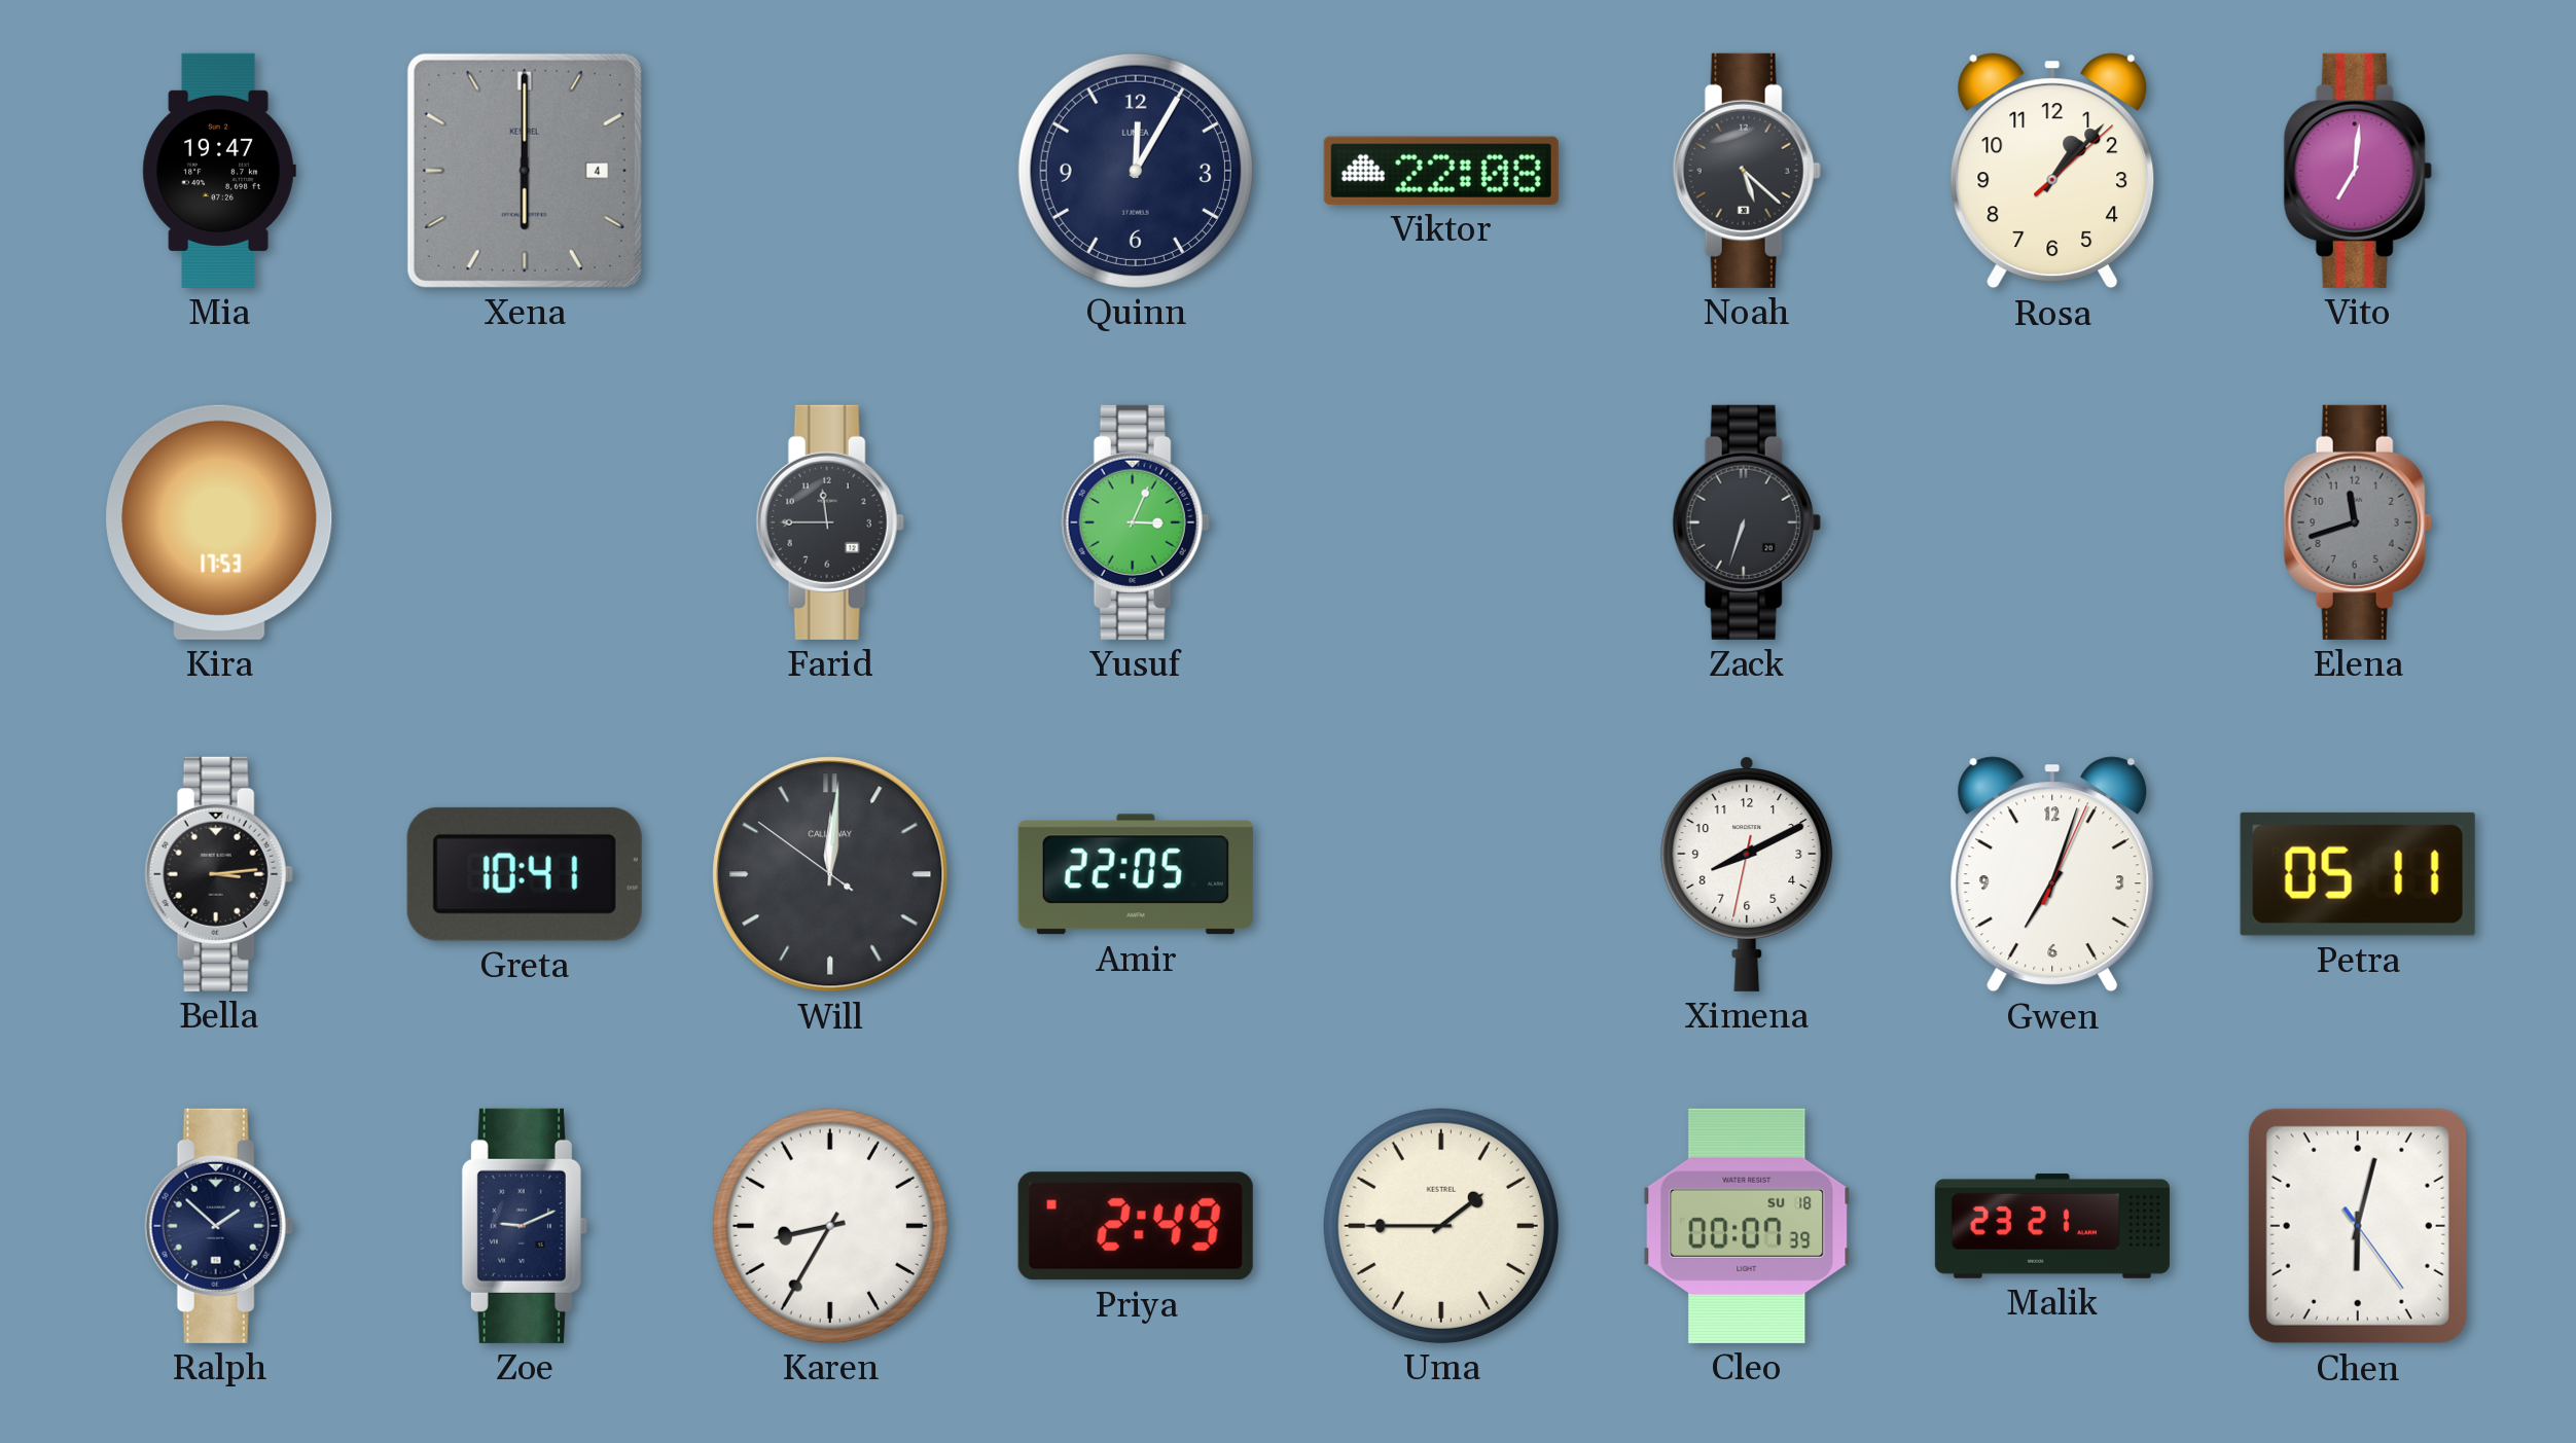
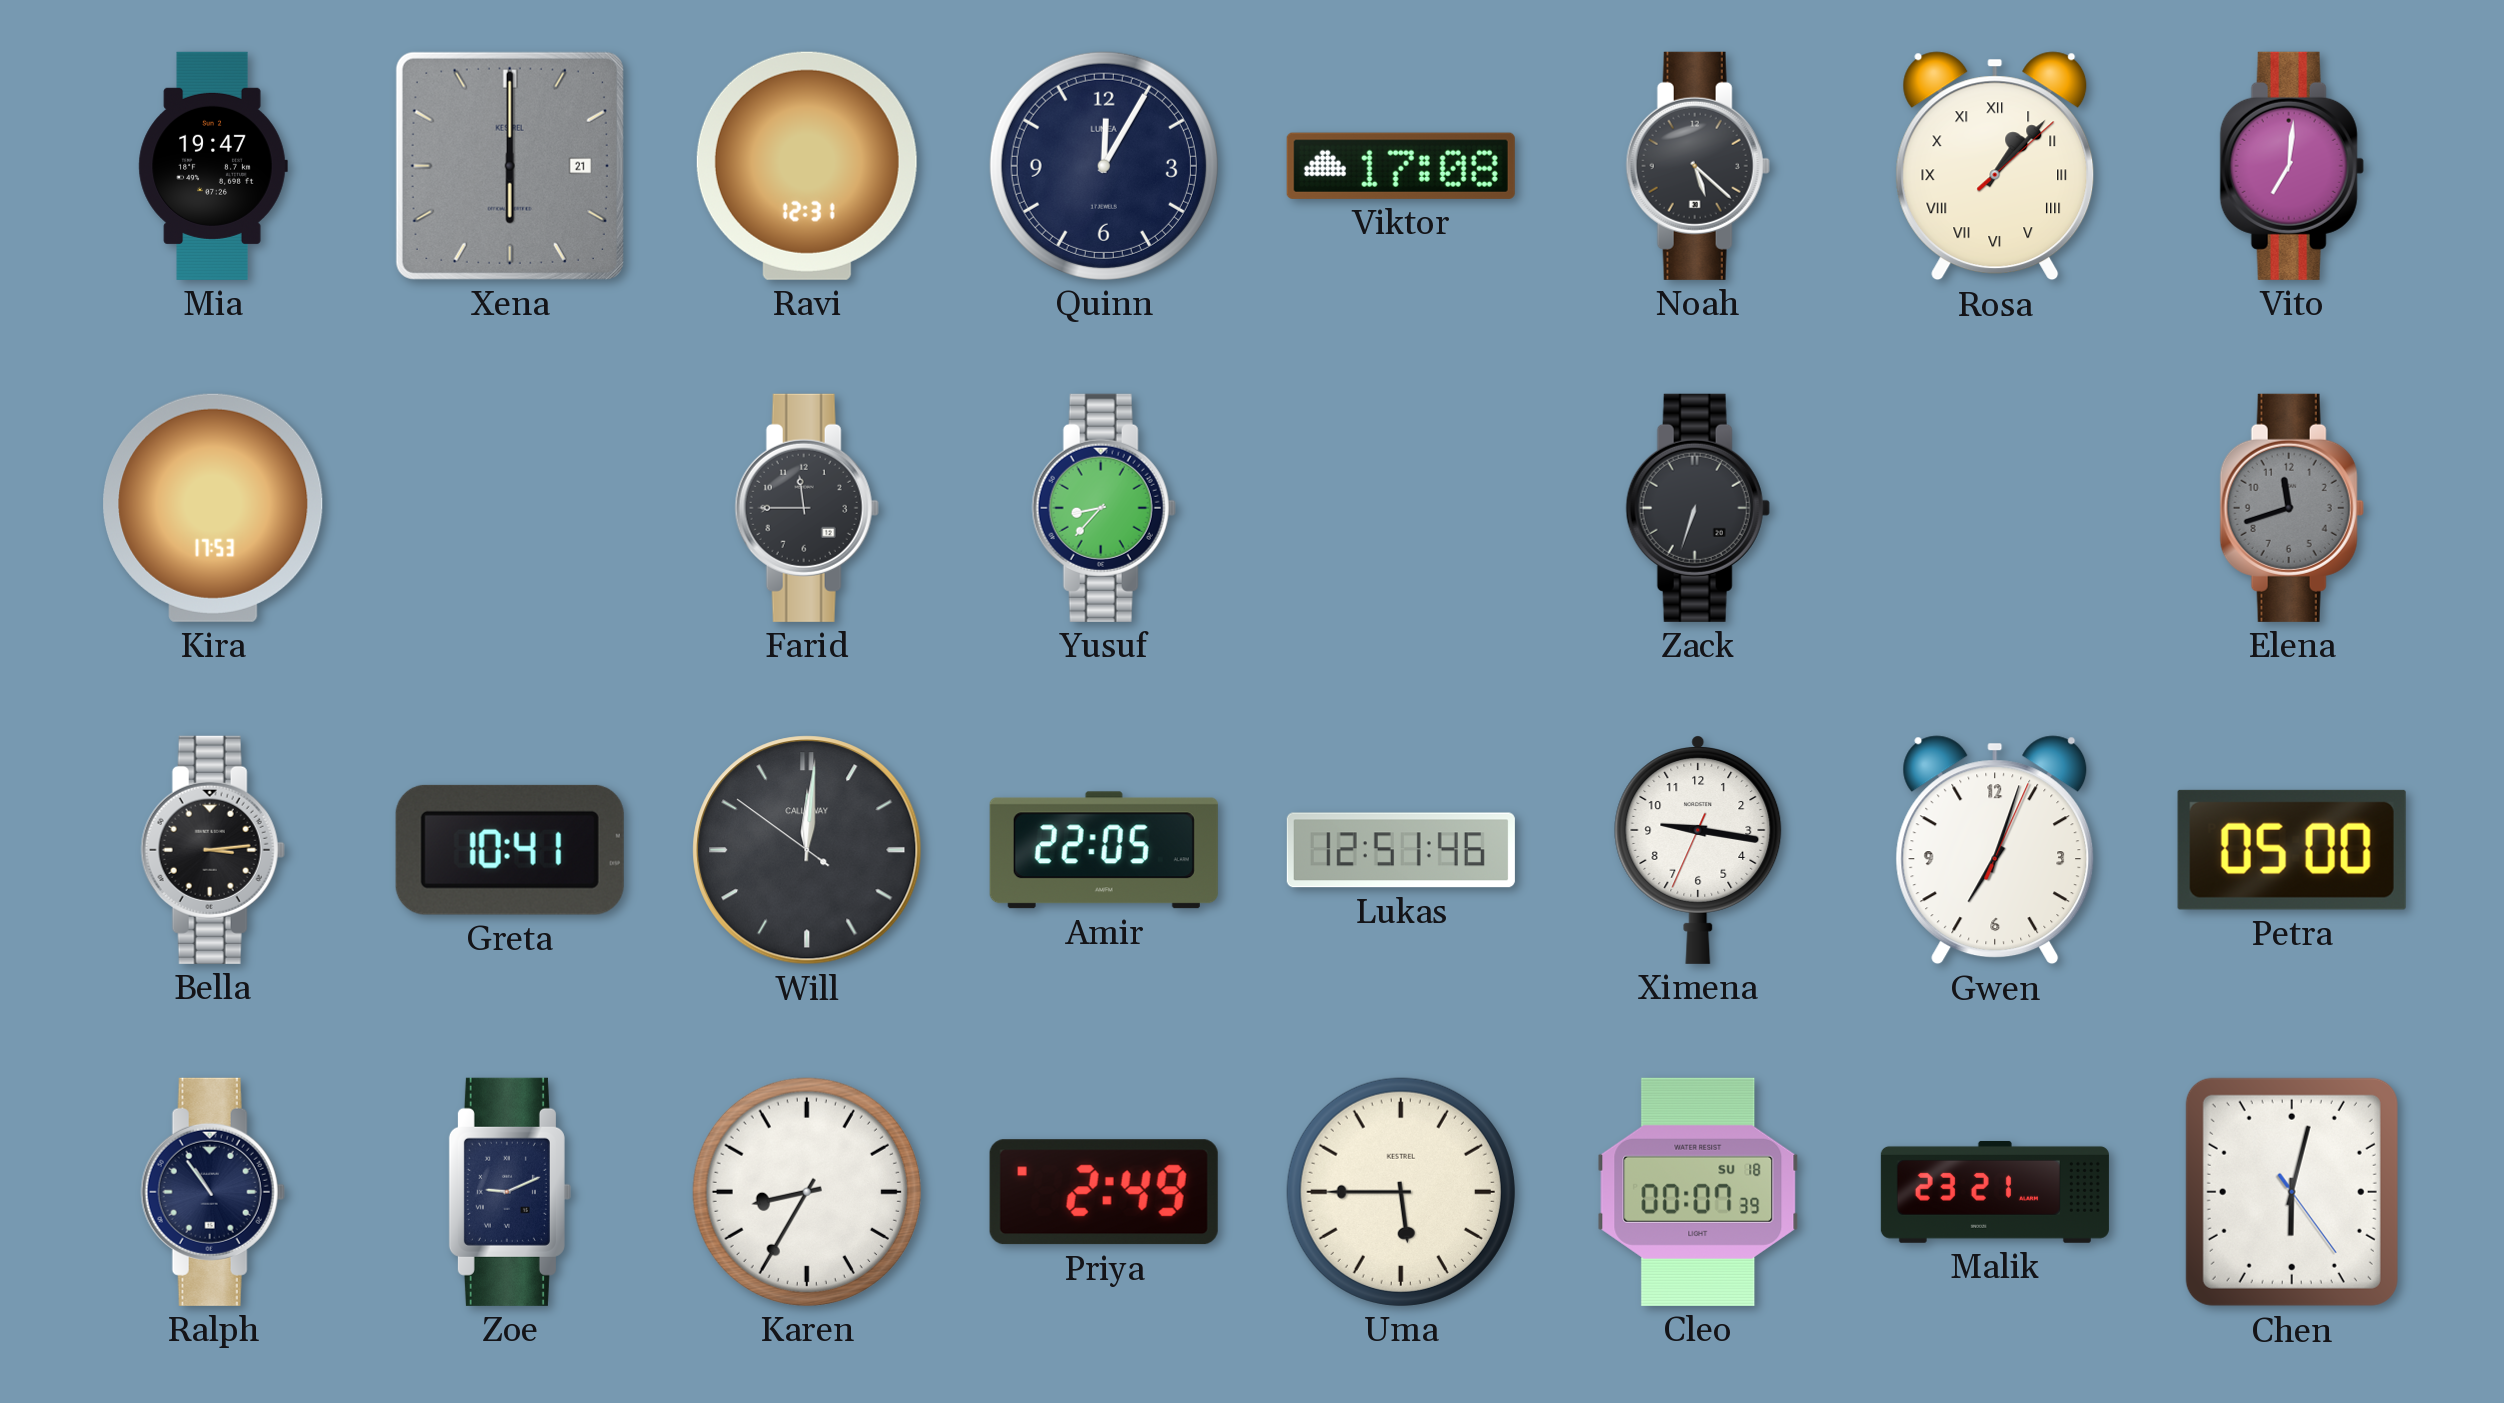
Xena date: 4 -> 21 (510, 166)
Ravi: none -> 12:31 (807, 166)
Viktor: 22:08 -> 17:08 (1401, 166)
Rosa numerals: Arabic -> Roman (1995, 166)
Yusuf: 3:04 -> 8:37 (1104, 508)
Lukas: none -> 12:51 (1401, 850)
Ximena: 8:10 -> 9:16 (1698, 850)
Petra: 05:11 -> 05:00 (2292, 850)
Ralph: 1:52 -> 10:54 (213, 1192)
Uma: 1:45 -> 5:45 (1401, 1192)
